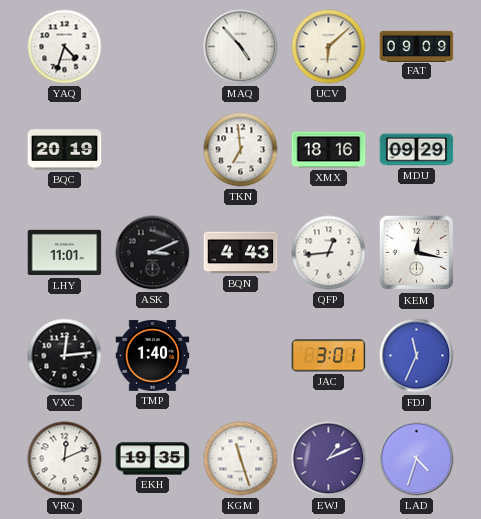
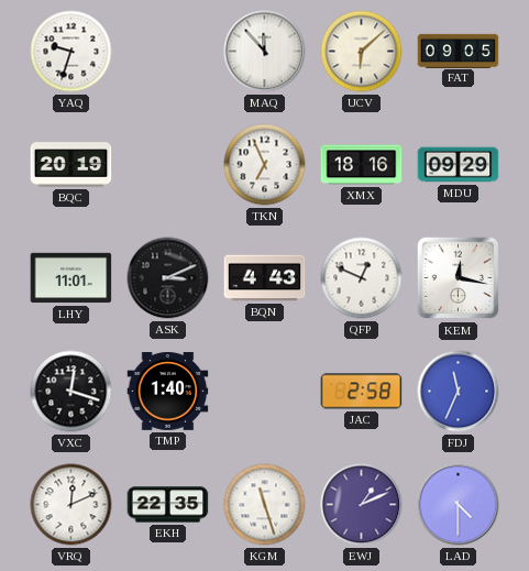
YAQ: 4:33 -> 9:33 (71, 52)
MAQ: 4:53 -> 11:53 (265, 52)
FAT: 09:09 -> 09:05 (459, 51)
TKN: 6:59 -> 6:56 (265, 165)
QFP: 12:44 -> 12:49 (362, 278)
VXC: 12:14 -> 12:18 (71, 392)
JAC: 3:01 -> 2:58 (362, 392)
EKH: 19:35 -> 22:35 (168, 505)
LAD: 4:33 -> 4:30 (459, 505)
